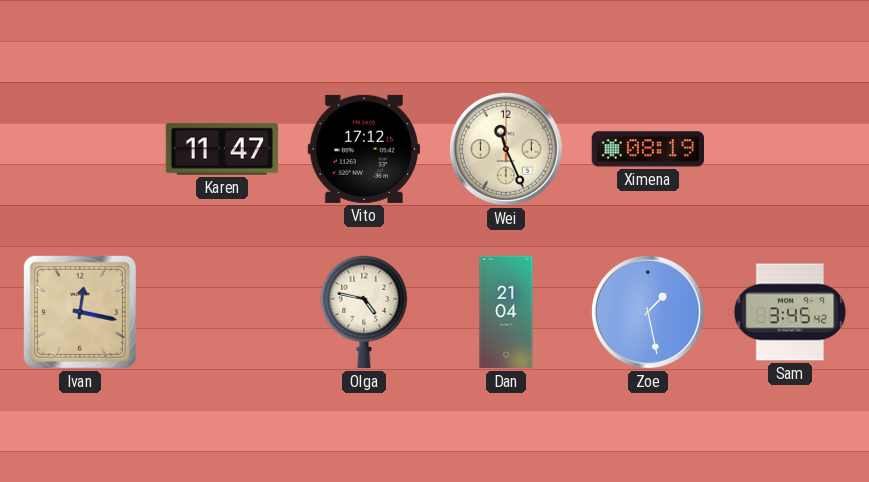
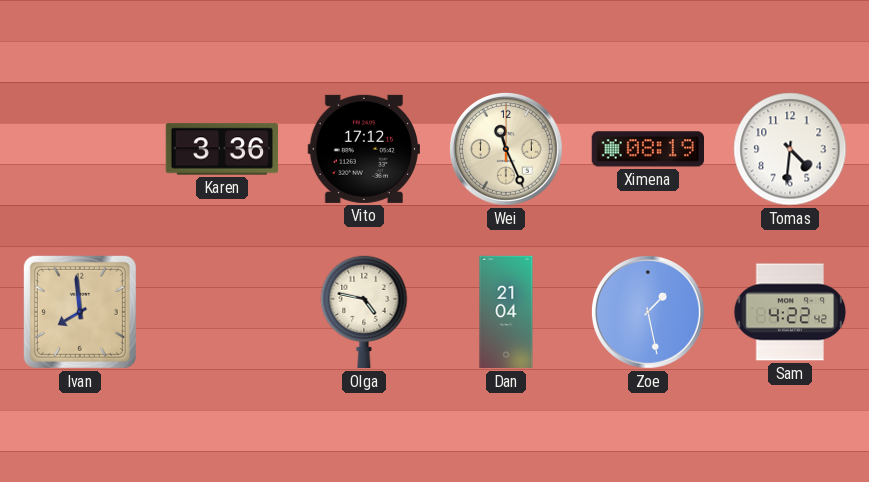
Karen: 11:47 -> 3:36 (222, 149)
Tomas: none -> 4:31 (790, 149)
Ivan: 12:17 -> 7:59 (80, 312)
Sam: 3:45 -> 4:22 (790, 312)
